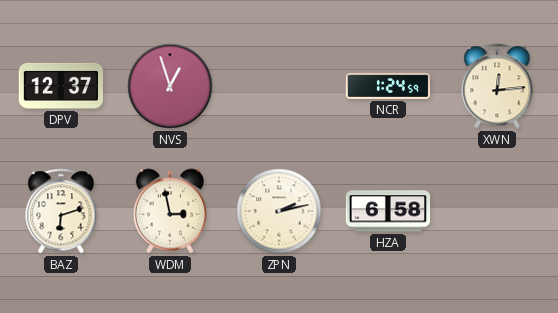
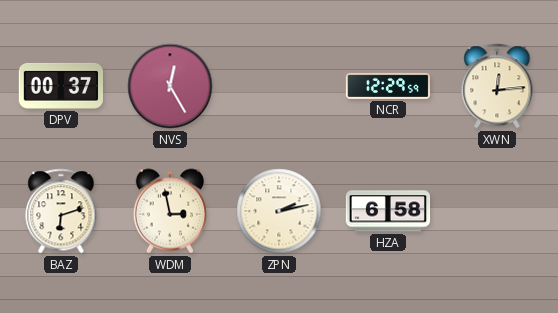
DPV: 12:37 -> 00:37 (60, 86)
NVS: 12:57 -> 12:25 (170, 86)
NCR: 1:24 -> 12:29 (388, 86)
